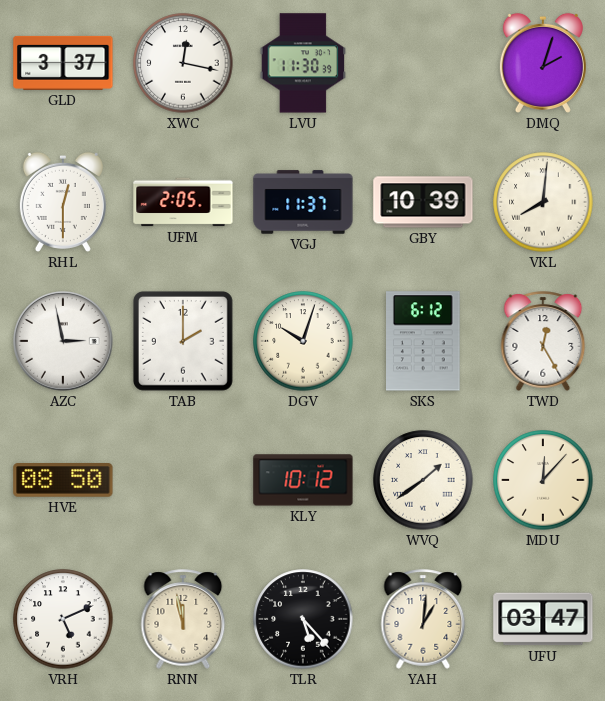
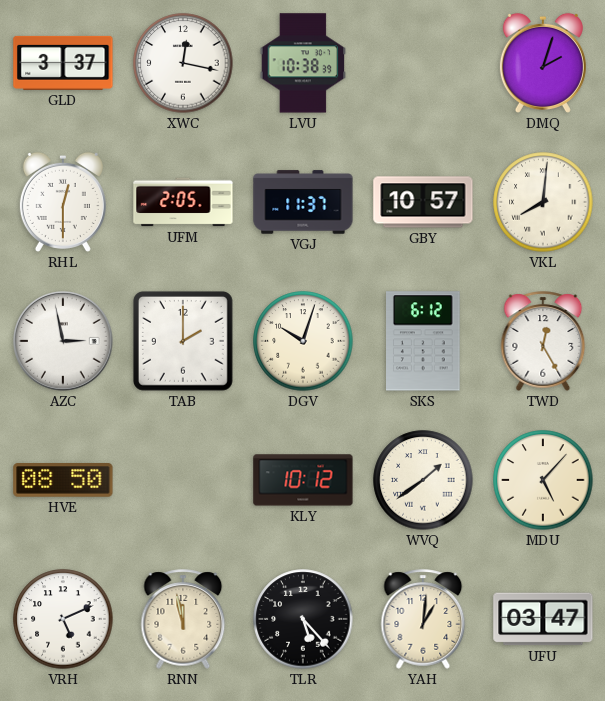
LVU: 11:30 -> 10:38 (303, 63)
GBY: 10:39 -> 10:57 (423, 202)
MDU: 12:07 -> 5:07 (543, 480)
